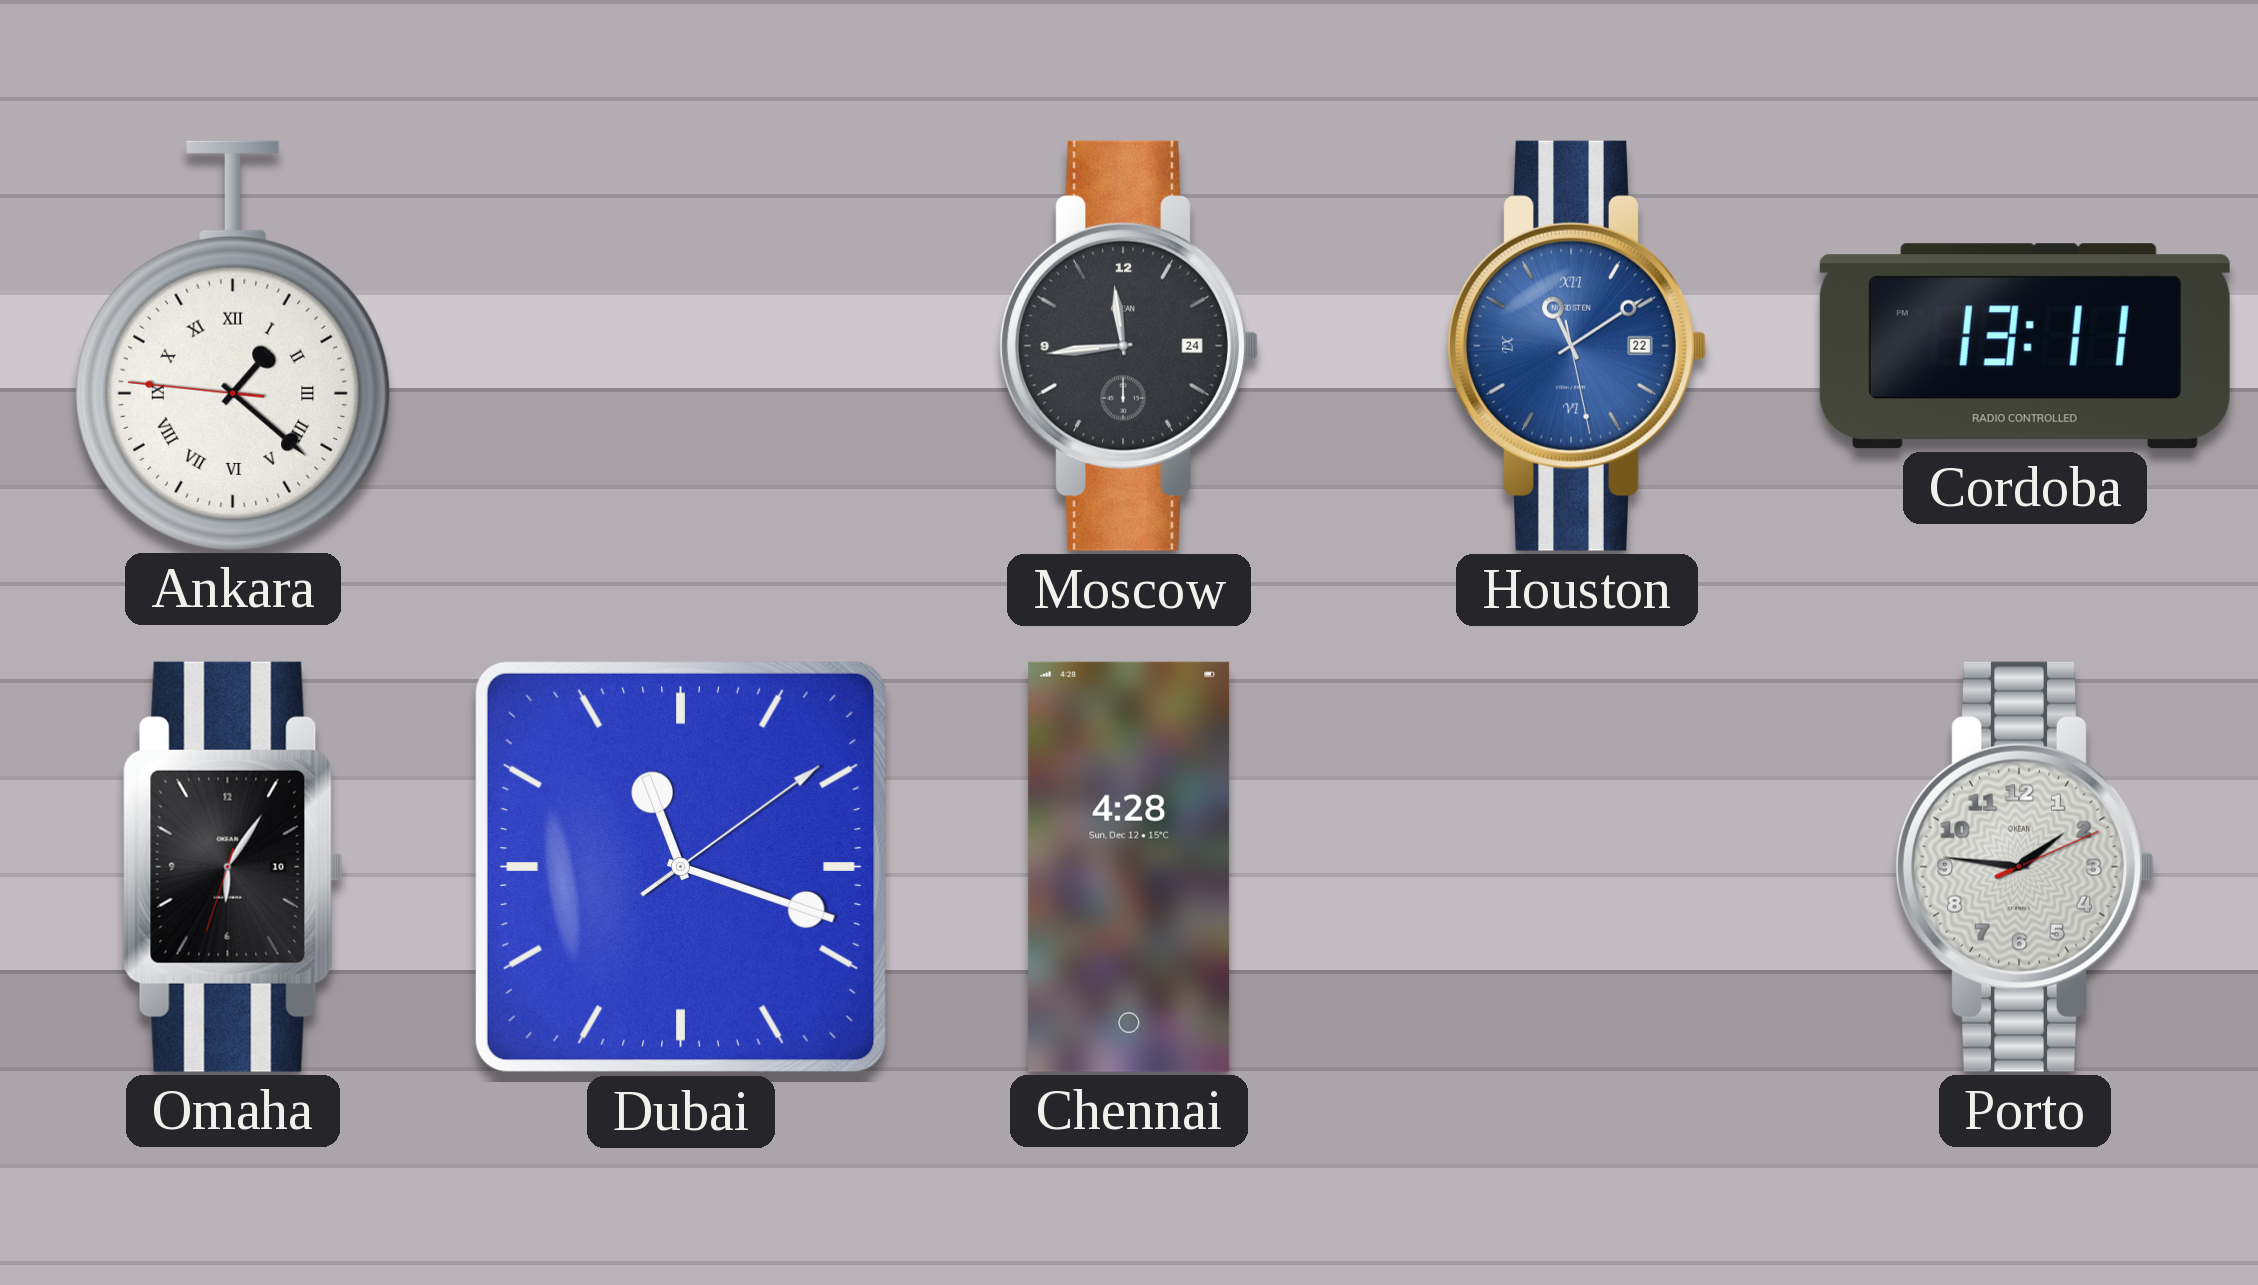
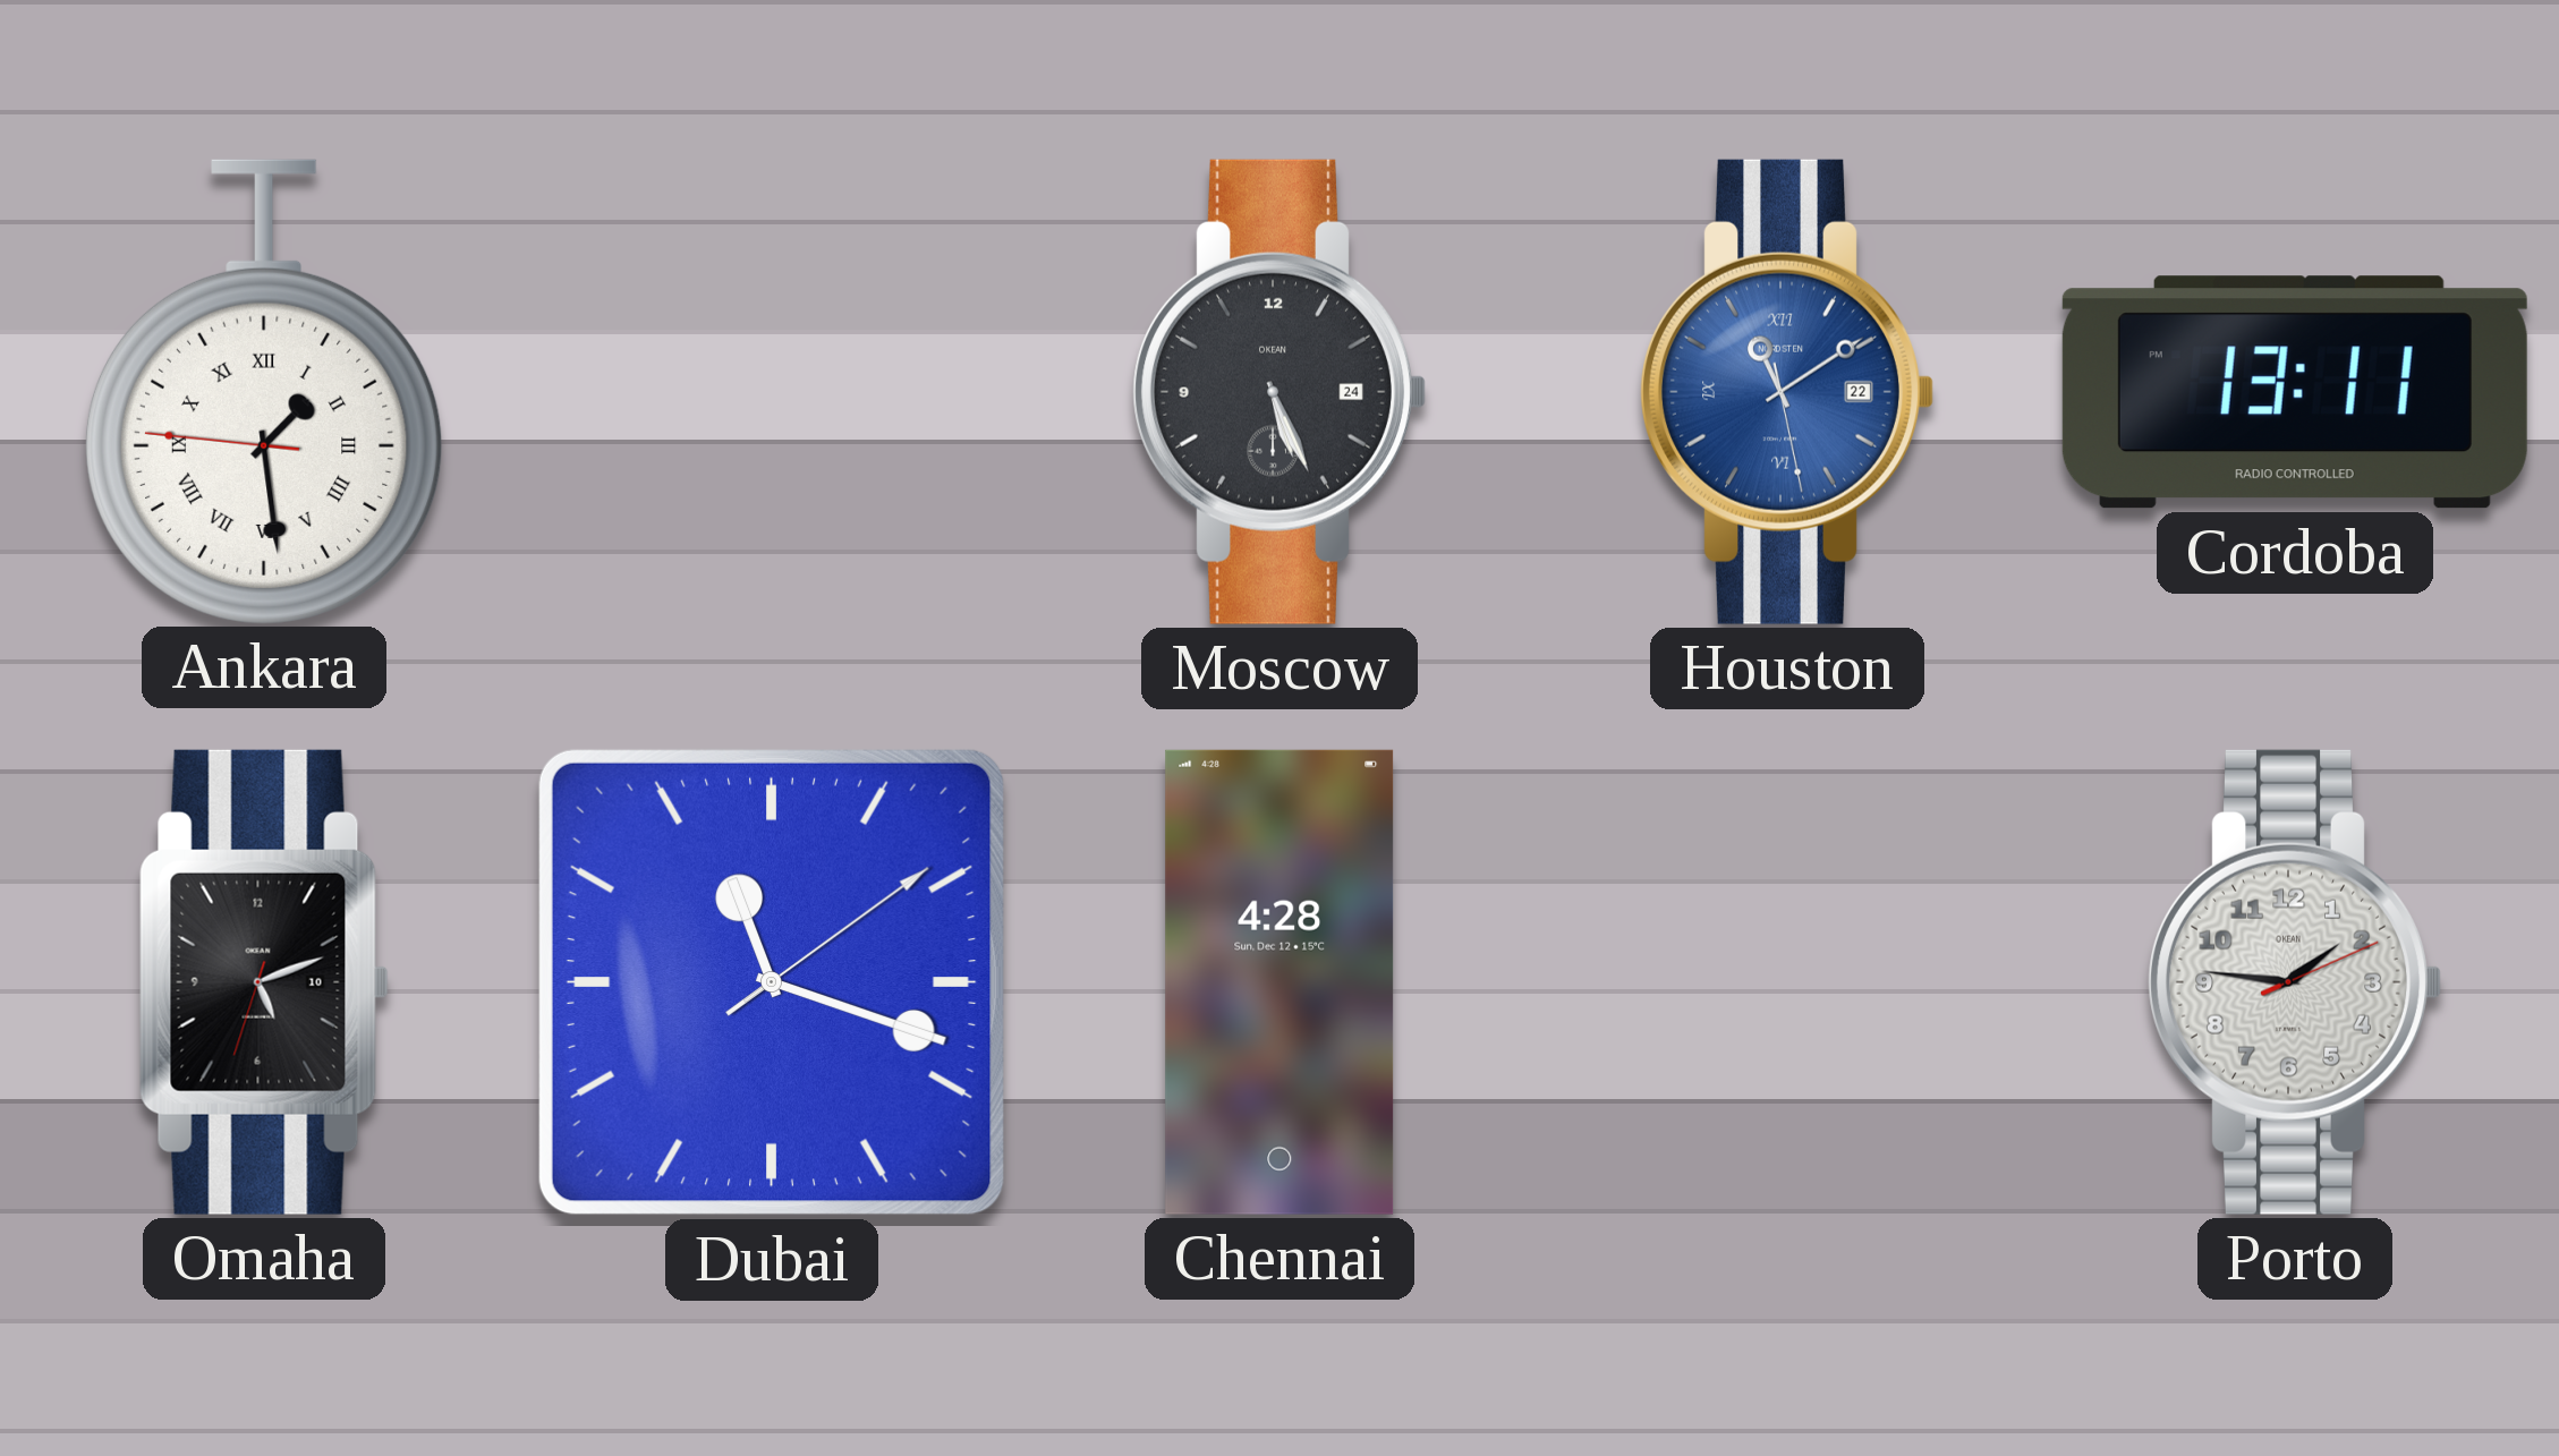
Ankara: 1:21 -> 1:28 (264, 391)
Moscow: 11:44 -> 5:26 (1279, 392)
Omaha: 6:05 -> 5:11 (264, 982)
